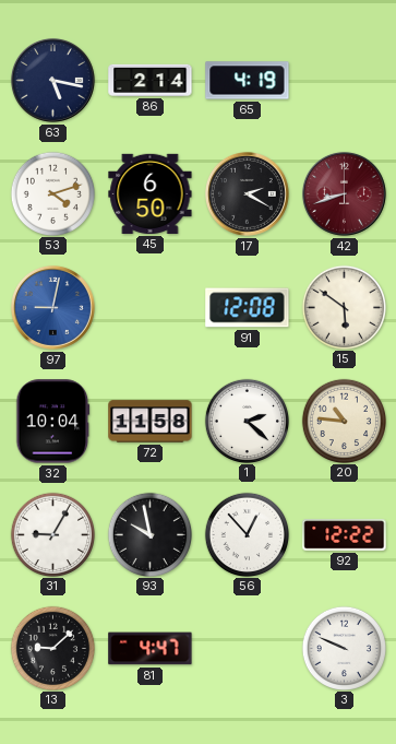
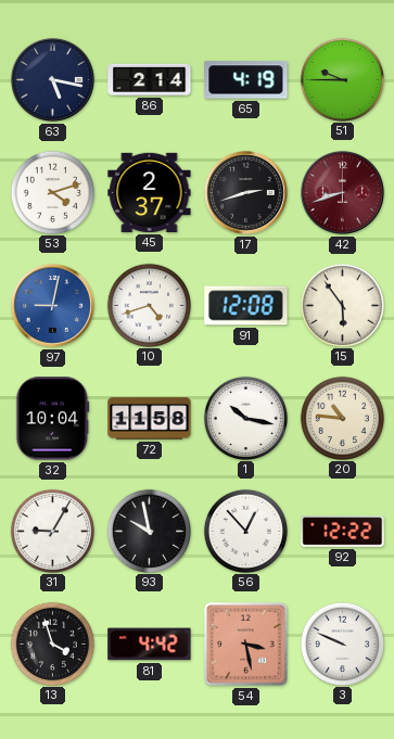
51: none -> 9:45 (342, 79)
45: 6:50 -> 2:37 (150, 192)
17: 2:20 -> 2:42 (245, 192)
10: none -> 4:42 (149, 305)
15: 5:51 -> 5:54 (342, 305)
1: 2:22 -> 10:17 (245, 418)
13: 9:08 -> 3:57 (52, 644)
81: 4:47 -> 4:42 (150, 645)
54: none -> 3:28 (246, 645)
